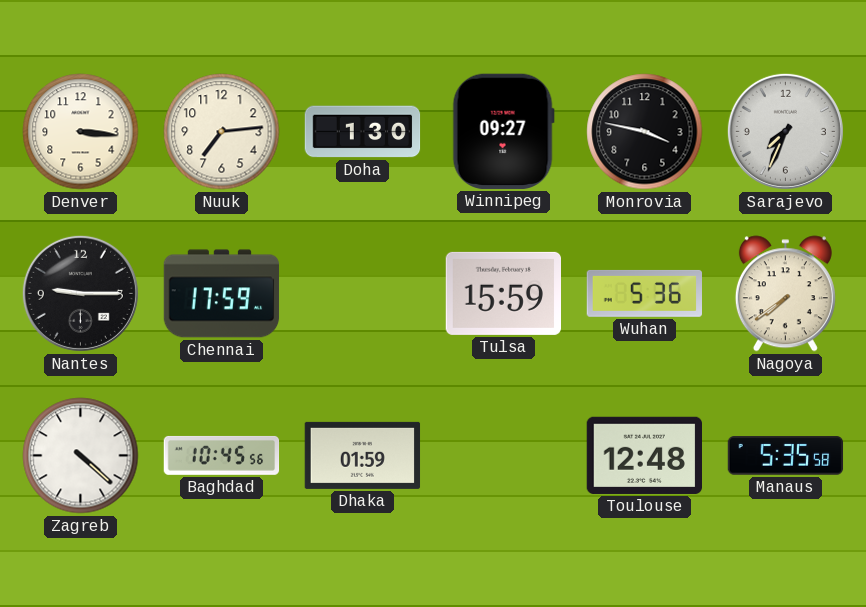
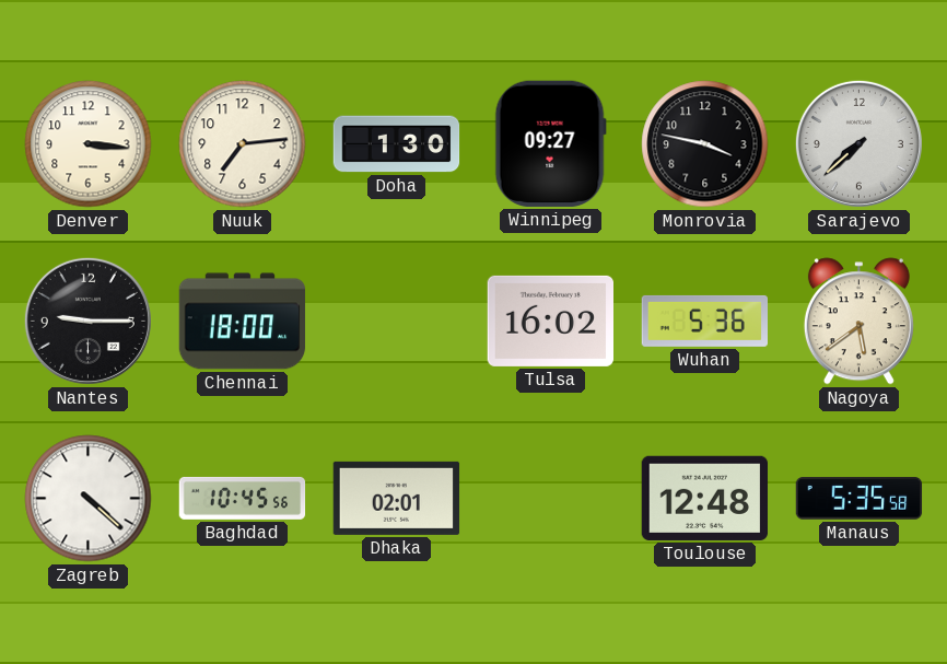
Sarajevo: 7:34 -> 7:38 (858, 143)
Chennai: 17:59 -> 18:00 (243, 322)
Tulsa: 15:59 -> 16:02 (550, 321)
Nagoya: 7:39 -> 5:39 (858, 322)
Dhaka: 01:59 -> 02:01 (397, 498)
